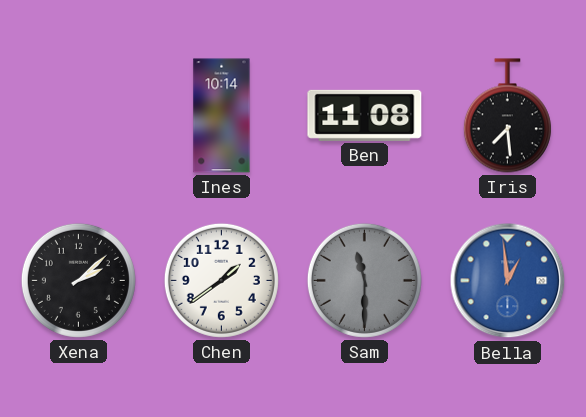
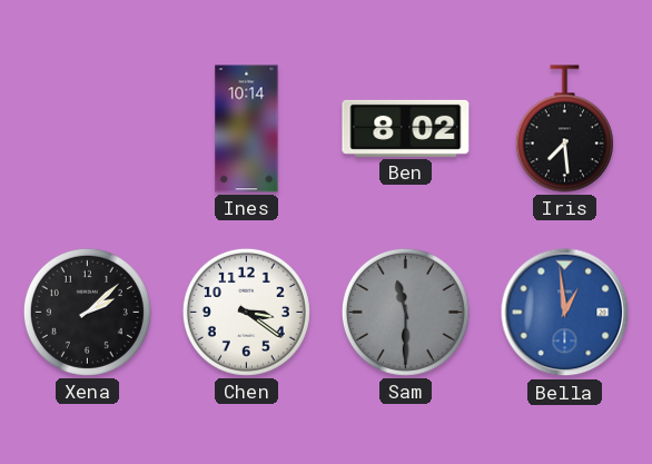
Ben: 11:08 -> 8:02 (406, 128)
Chen: 1:39 -> 3:21 (246, 312)
